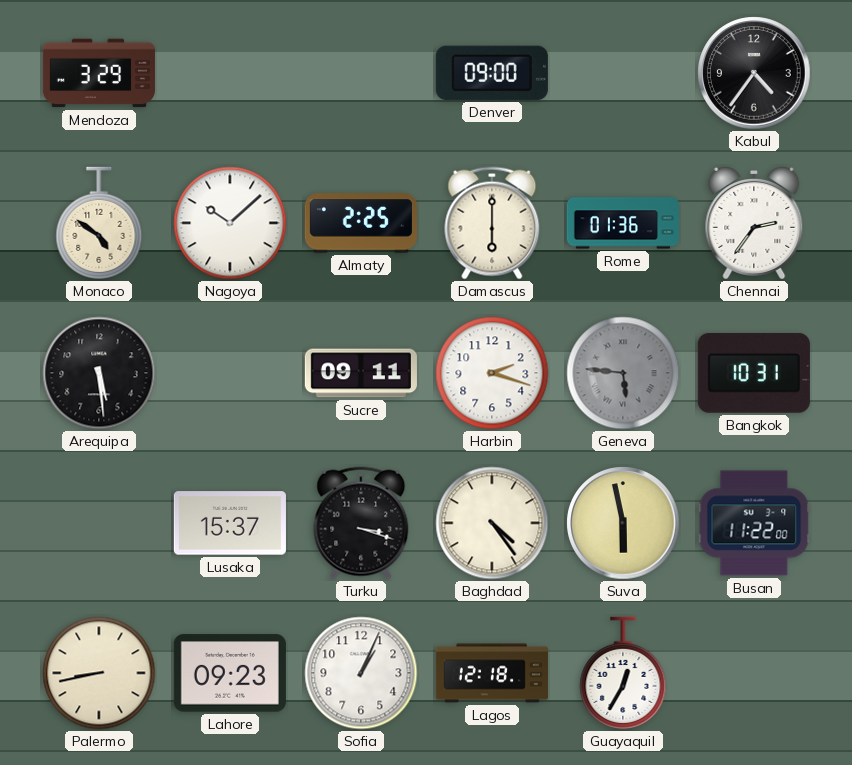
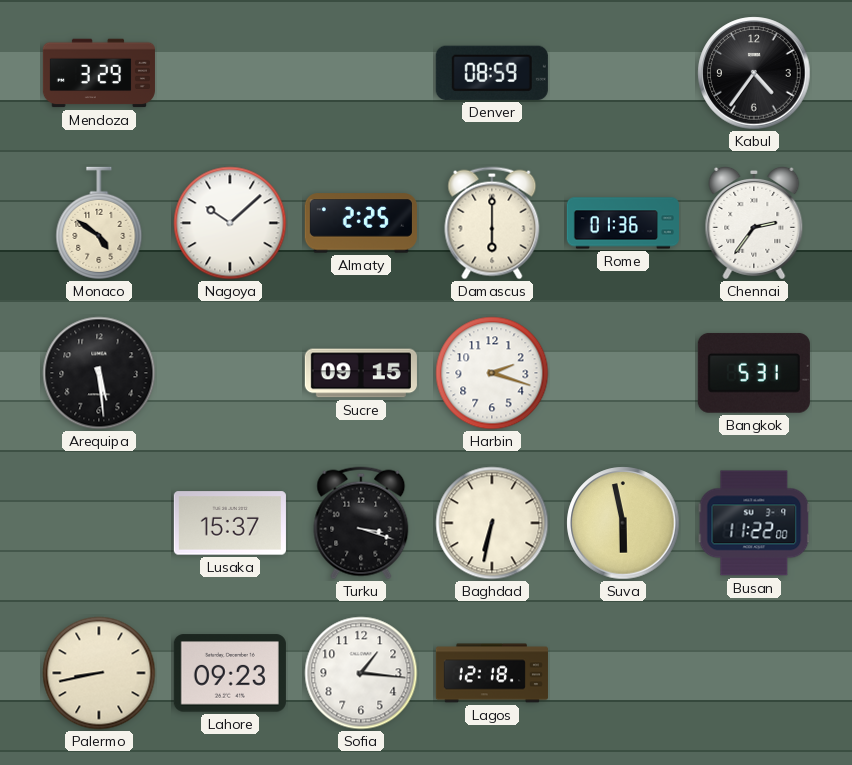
Denver: 09:00 -> 08:59 (492, 73)
Sucre: 09:11 -> 09:15 (361, 373)
Geneva: 5:46 -> none (623, 373)
Bangkok: 10:31 -> 5:31 (754, 373)
Baghdad: 4:24 -> 6:32 (492, 523)
Sofia: 1:04 -> 1:16 (361, 673)
Guayaquil: 12:35 -> none (623, 673)
